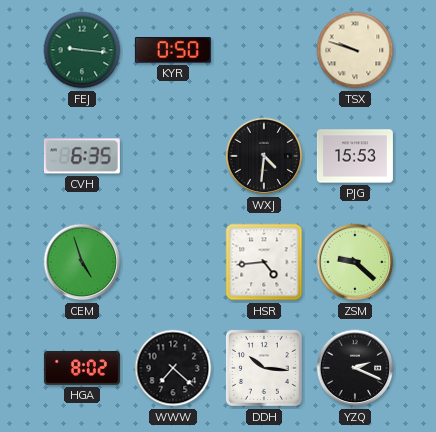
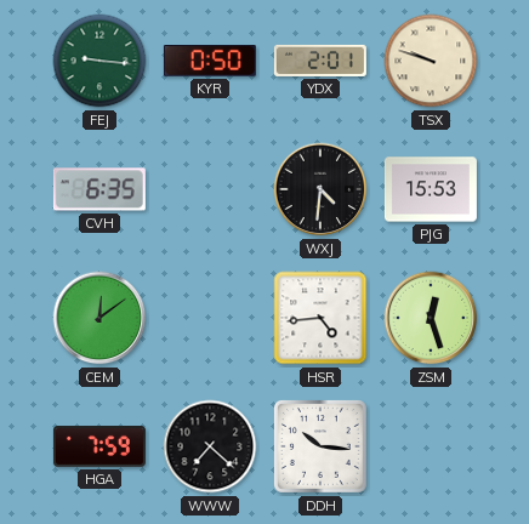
YDX: none -> 2:01 (320, 61)
CEM: 4:57 -> 12:09 (99, 318)
ZSM: 9:22 -> 12:27 (431, 318)
HGA: 8:02 -> 7:59 (99, 446)
YZQ: 2:19 -> none (355, 368)
